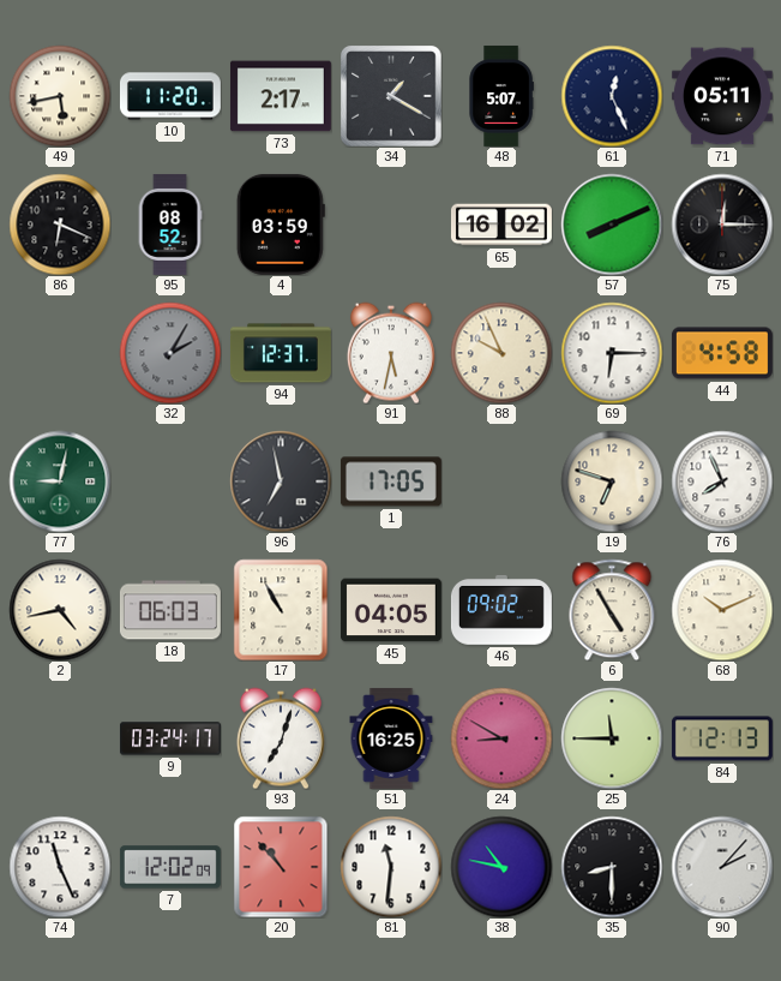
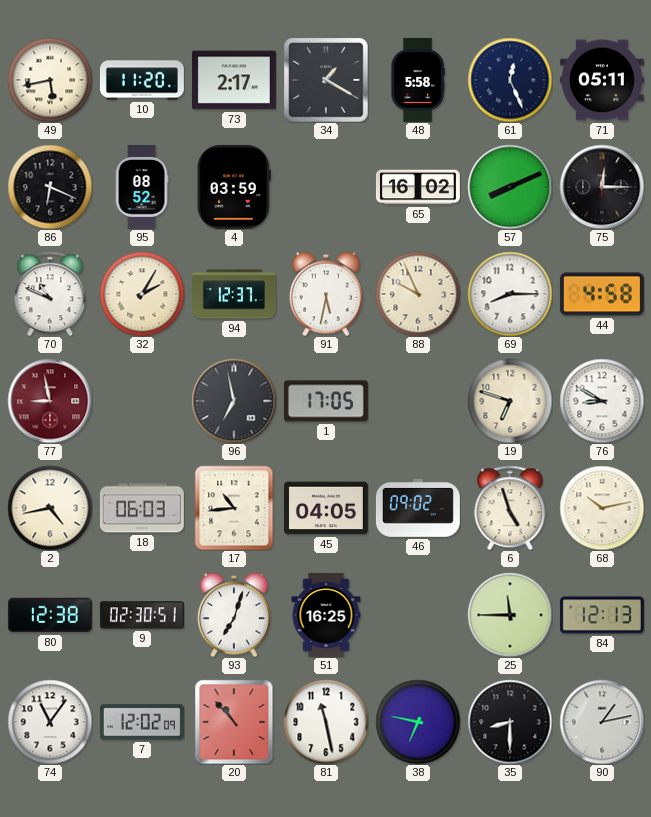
48: 5:07 -> 5:58 (418, 80)
70: none -> 10:49 (50, 294)
32 dial: grey -> cream (142, 294)
69: 6:15 -> 8:15 (510, 294)
77: 9:02 -> 8:58 (50, 401)
77 dial: green -> burgundy (50, 401)
76: 7:56 -> 8:50 (602, 401)
17: 10:55 -> 10:44 (234, 508)
6: 4:55 -> 4:57 (510, 508)
68: 10:11 -> 10:13 (602, 508)
80: none -> 12:38 (50, 615)
9: 03:24 -> 02:30 (142, 615)
24: 8:50 -> none (501, 738)
74: 11:26 -> 11:06 (50, 722)
81: 11:31 -> 11:28 (326, 722)
38: 10:47 -> 6:47 (418, 722)
90: 2:07 -> 1:13 (602, 722)
